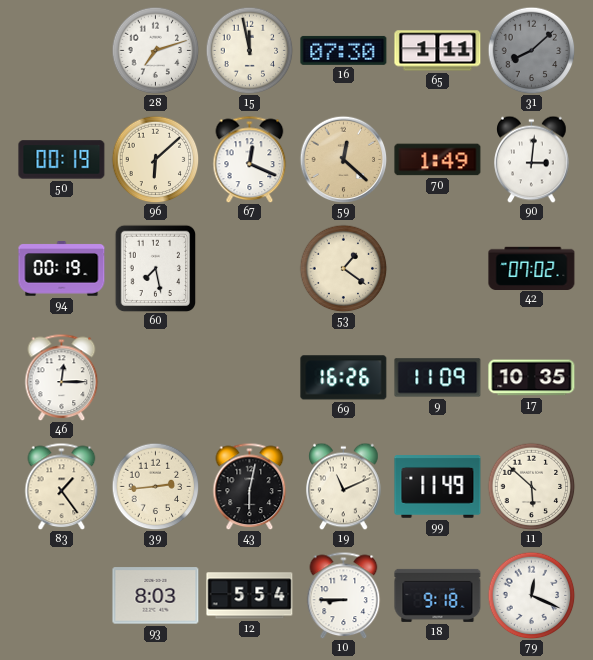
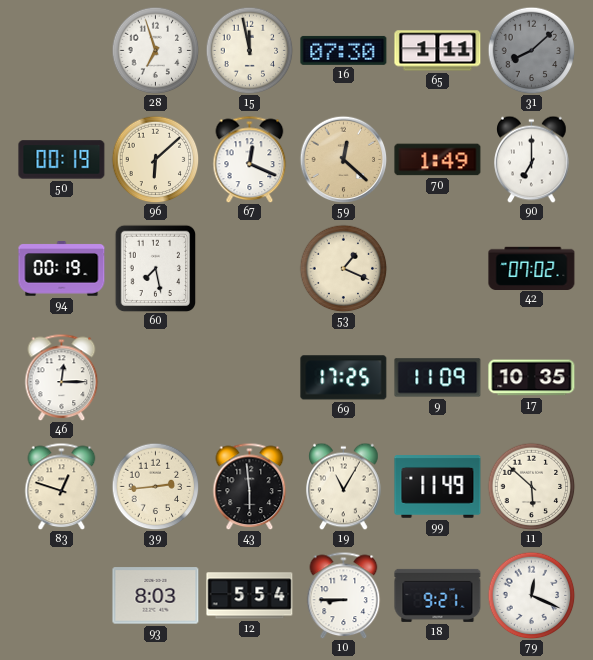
28: 7:12 -> 6:57 (155, 50)
90: 3:01 -> 7:00 (532, 159)
53: 1:21 -> 1:19 (343, 268)
69: 16:26 -> 17:25 (344, 378)
83: 1:24 -> 12:48 (62, 486)
43: 6:02 -> 5:59 (250, 486)
19: 11:11 -> 11:05 (344, 486)
18: 9:18 -> 9:21 (438, 595)
